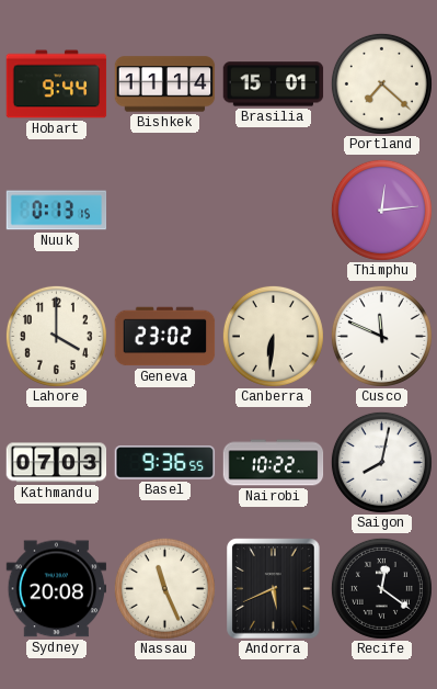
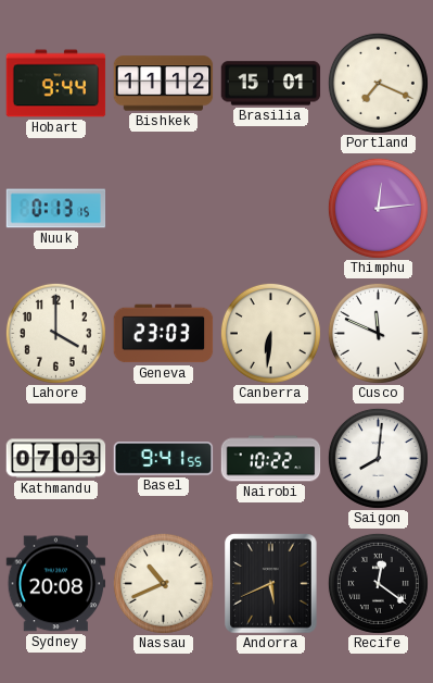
Bishkek: 11:14 -> 11:12 (164, 84)
Portland: 7:22 -> 7:19 (378, 83)
Geneva: 23:02 -> 23:03 (164, 334)
Basel: 9:36 -> 9:41 (164, 459)
Saigon: 8:02 -> 8:01 (378, 458)
Nassau: 11:26 -> 10:41 (163, 583)
